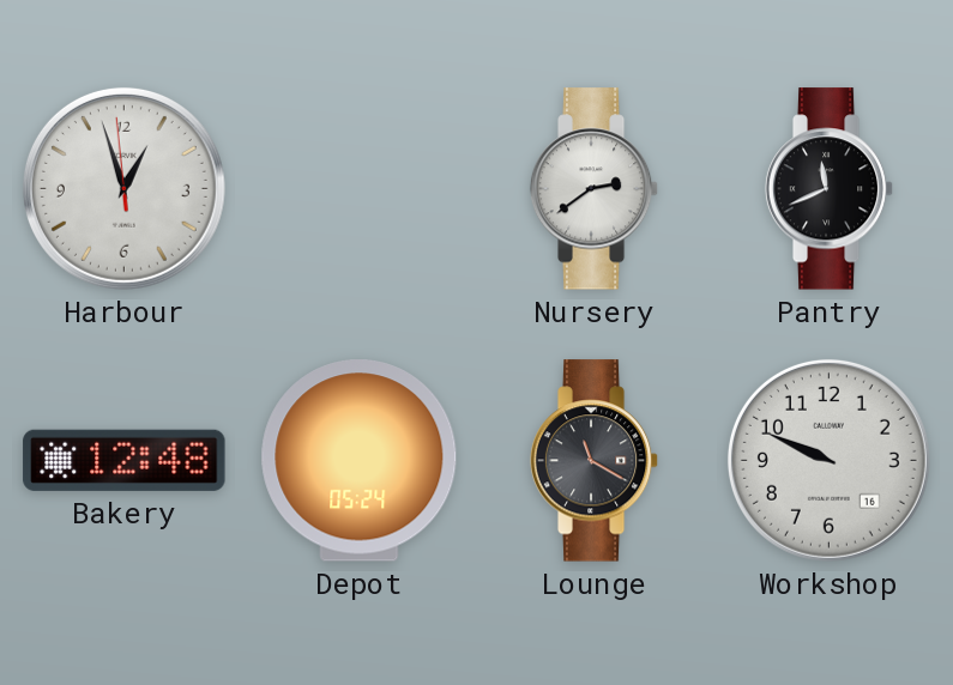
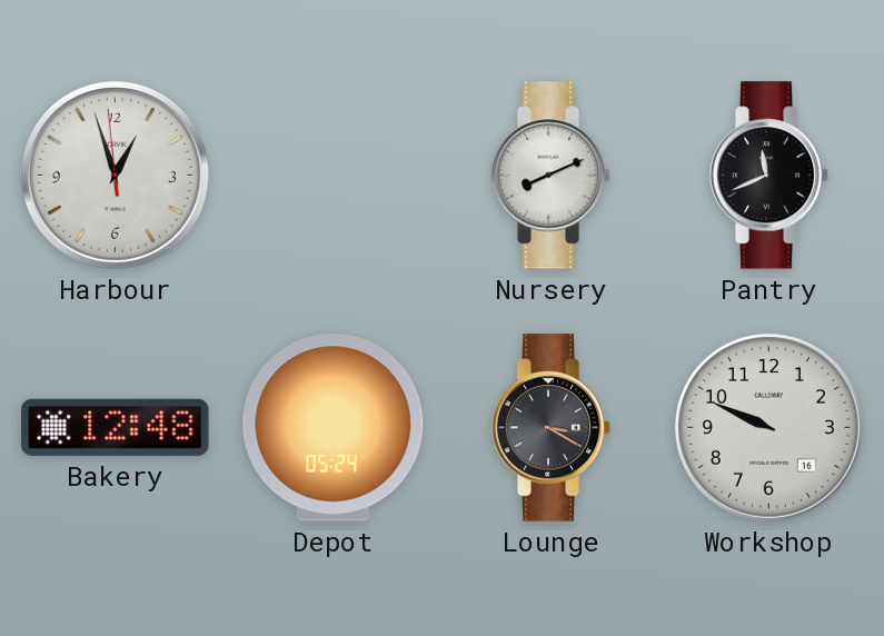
Nursery: 2:39 -> 8:11 (552, 176)
Lounge: 11:20 -> 3:20 (552, 428)
